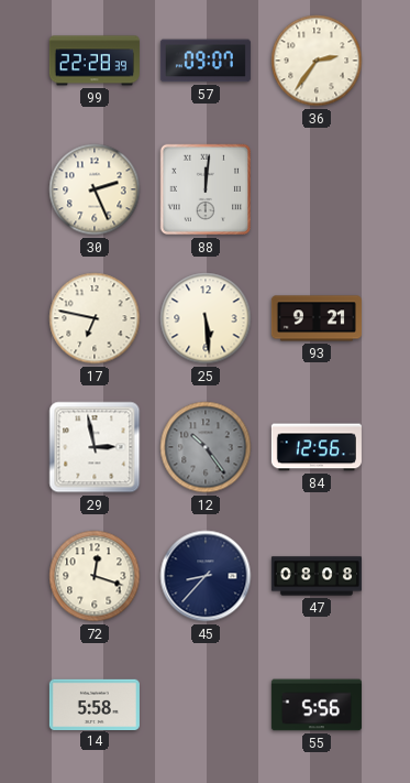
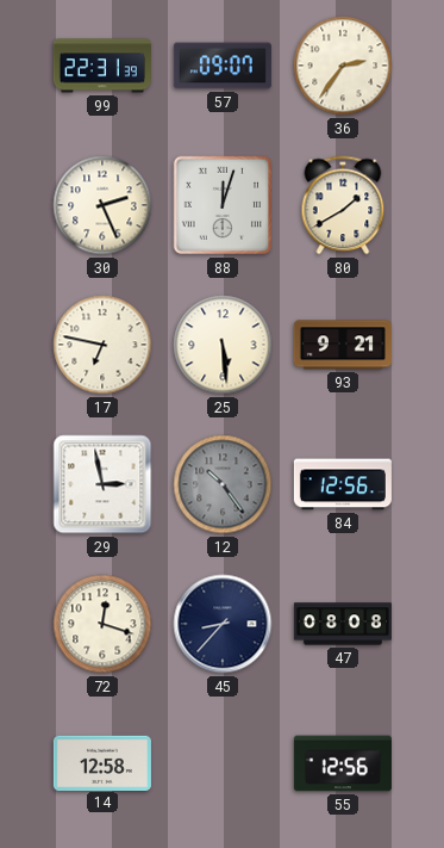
99: 22:28 -> 22:31 (102, 66)
88: 12:01 -> 12:03 (223, 205)
80: none -> 1:40 (343, 205)
14: 5:58 -> 12:58 (102, 762)
55: 5:56 -> 12:56 (343, 763)
